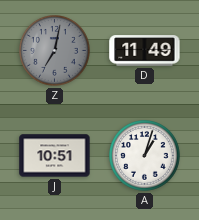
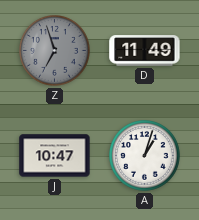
Z: 7:02 -> 6:57 (55, 51)
J: 10:51 -> 10:47 (55, 156)
